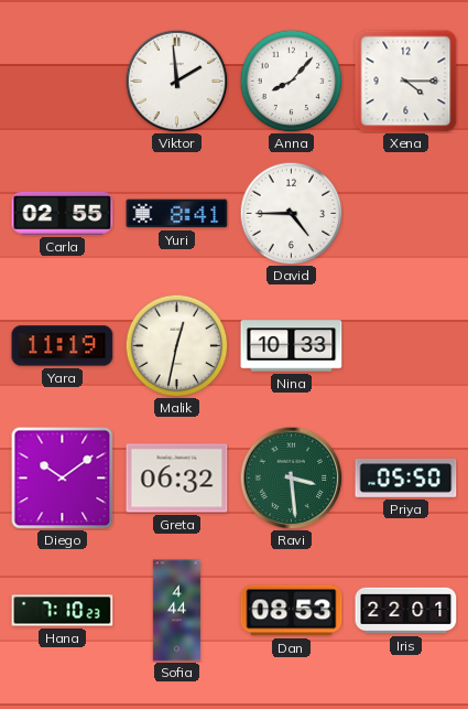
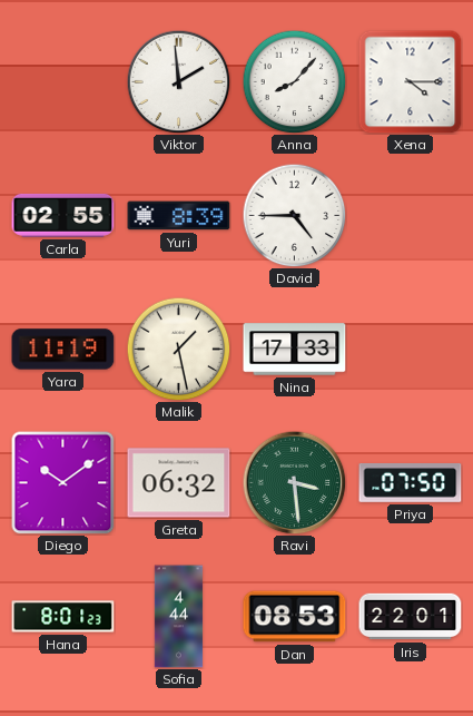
Yuri: 8:41 -> 8:39 (179, 216)
Malik: 12:32 -> 1:28 (178, 349)
Nina: 10:33 -> 17:33 (295, 350)
Priya: 05:50 -> 07:50 (411, 483)
Hana: 7:10 -> 8:01 (63, 617)
